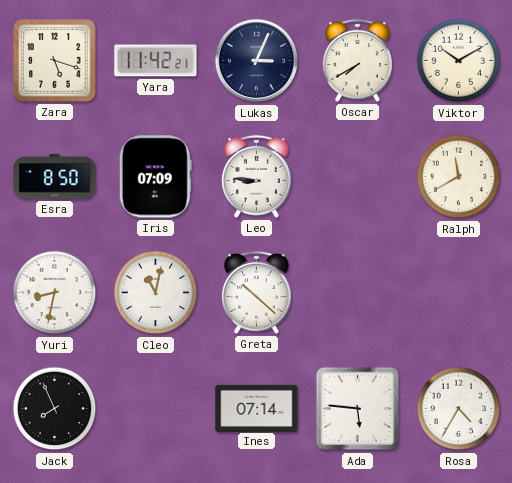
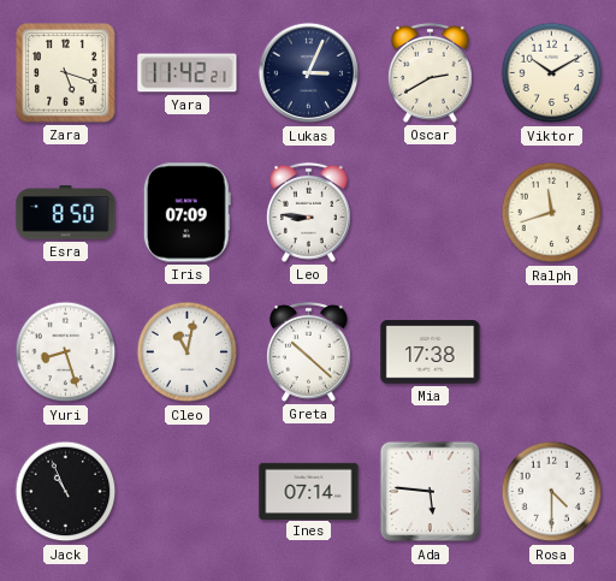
Oscar: 7:40 -> 2:40 (430, 72)
Ralph: 11:40 -> 11:42 (552, 213)
Yuri: 8:32 -> 8:27 (66, 352)
Mia: none -> 17:38 (431, 352)
Jack: 7:56 -> 10:56 (66, 492)
Rosa: 4:35 -> 4:30 (552, 492)
